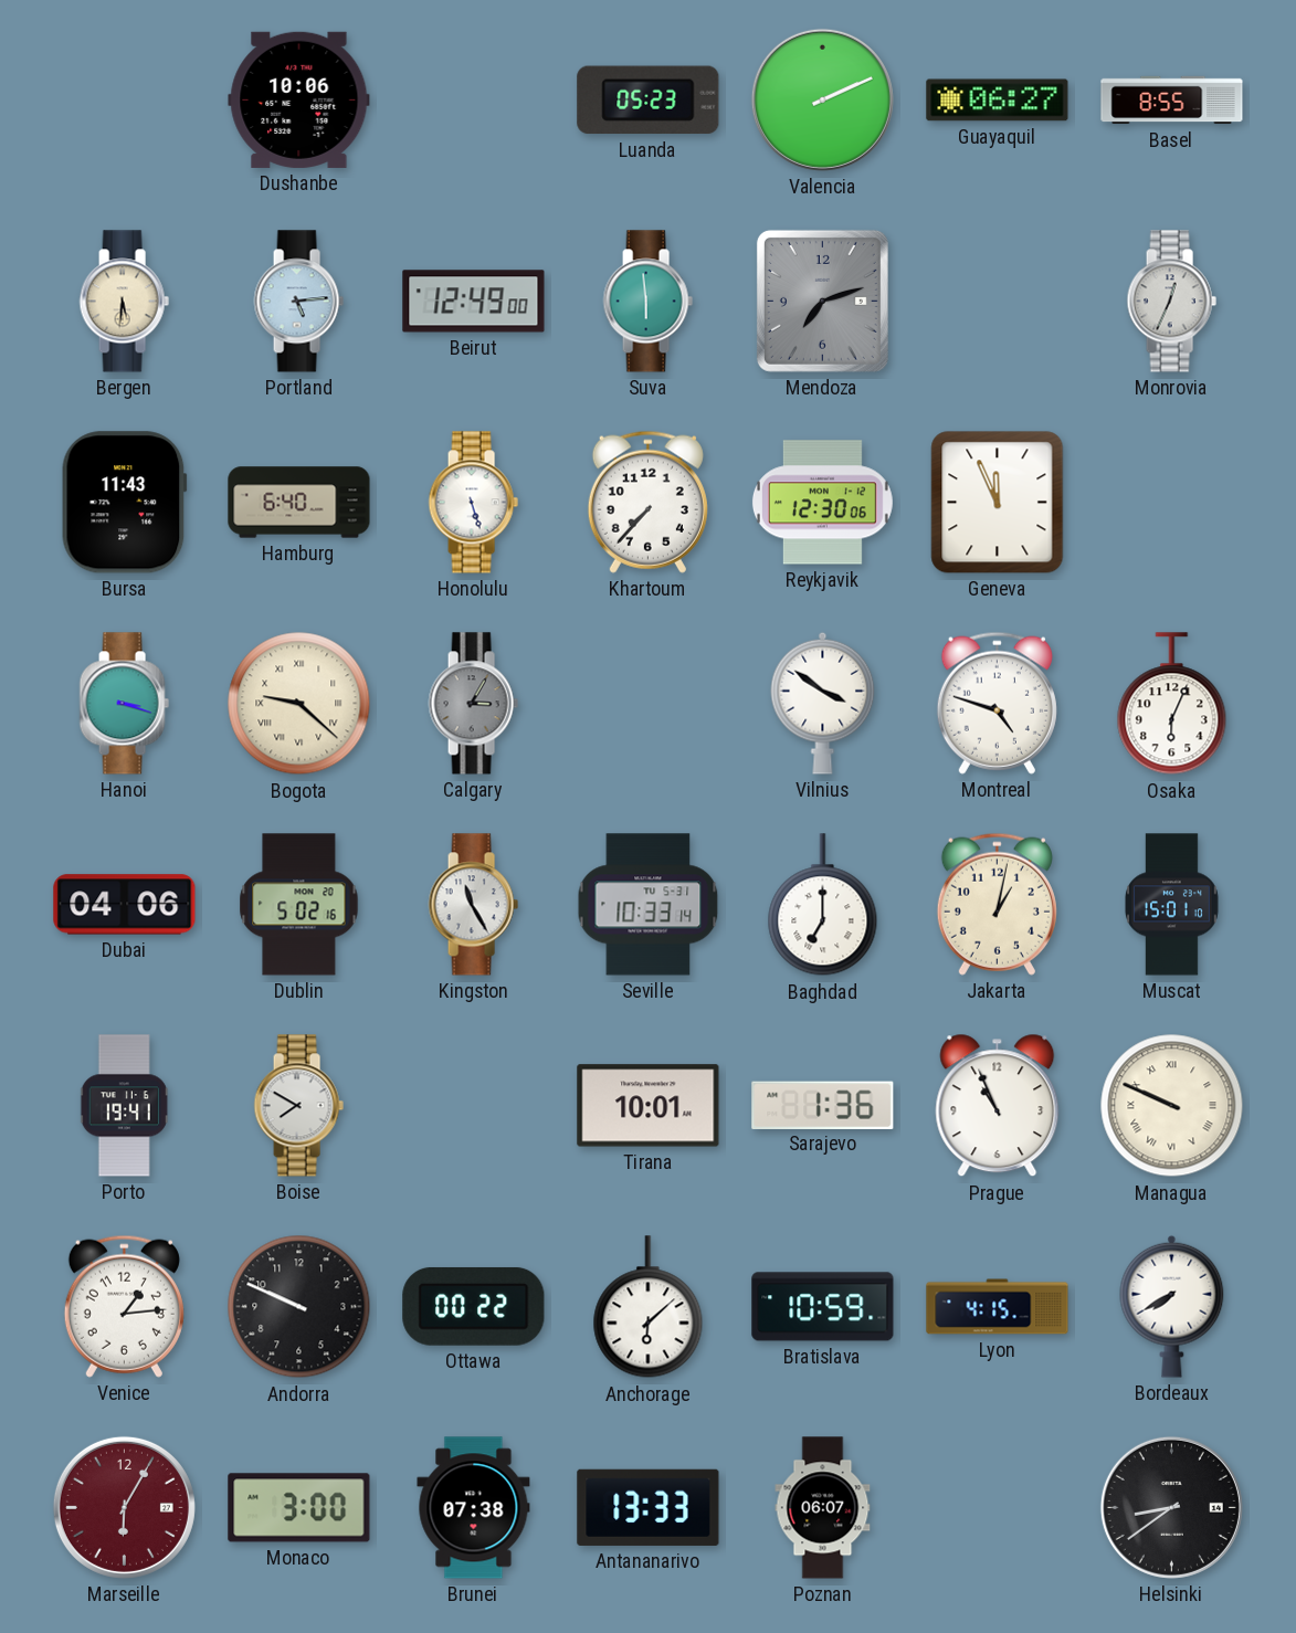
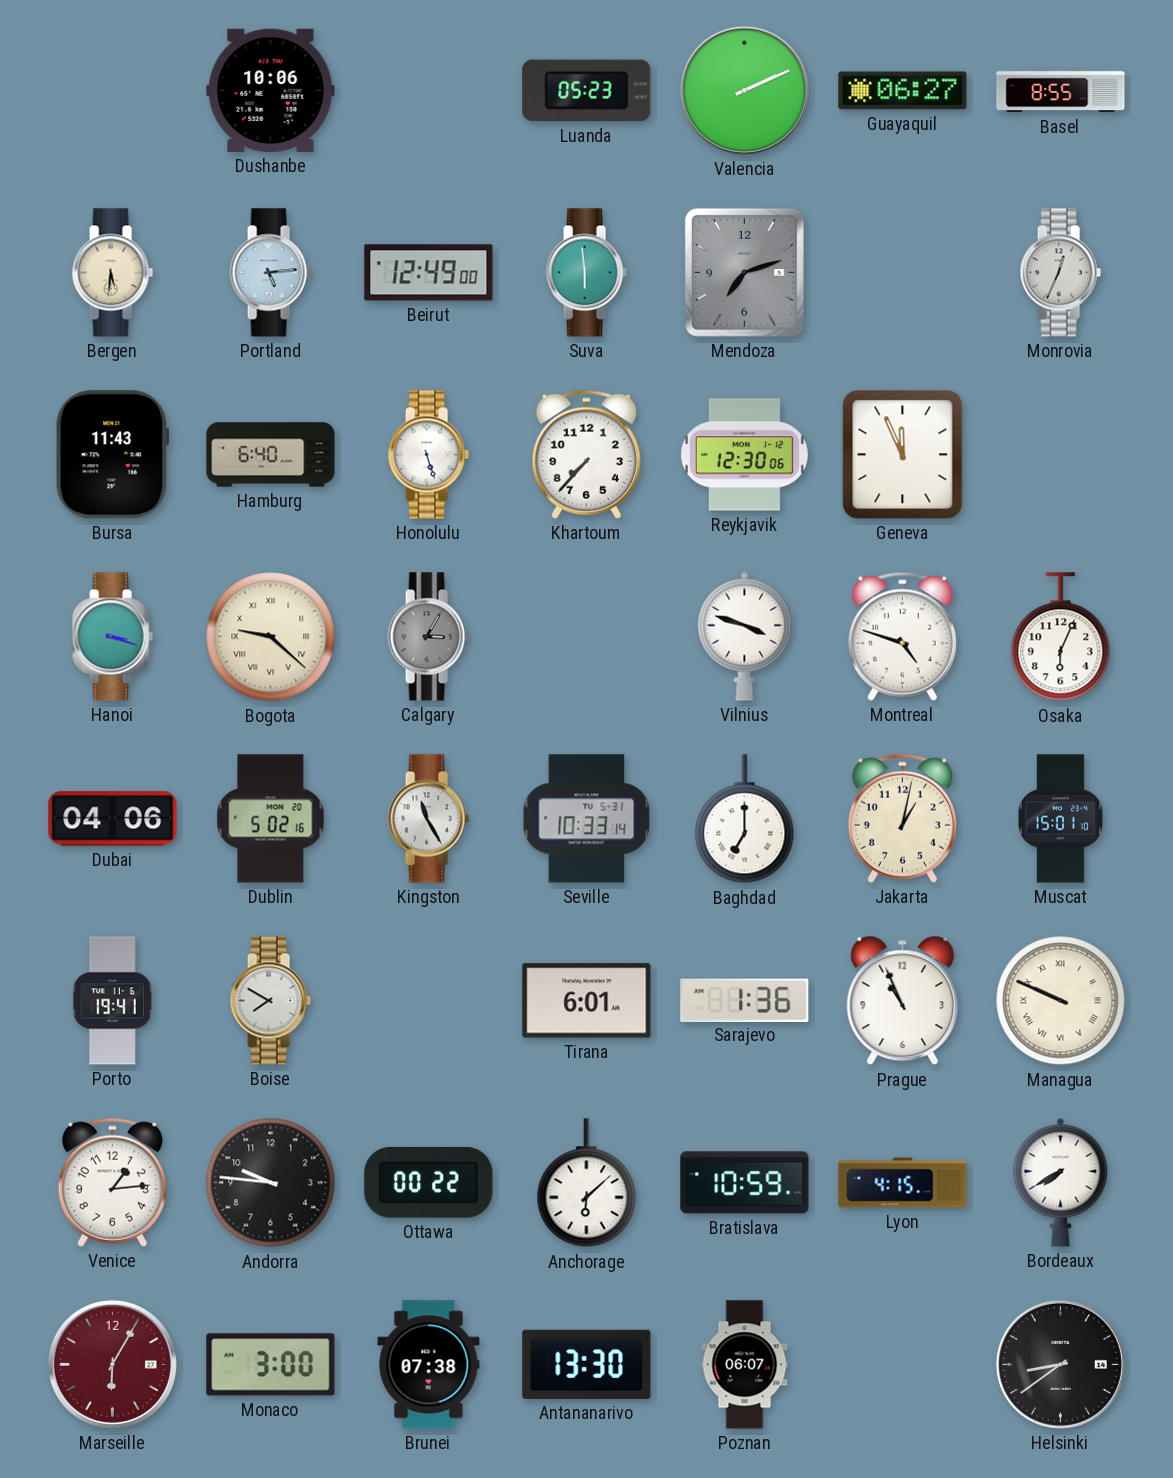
Vilnius: 3:51 -> 3:48 (745, 636)
Tirana: 10:01 -> 6:01 (587, 1001)
Andorra: 9:49 -> 9:46 (271, 1183)
Antananarivo: 13:33 -> 13:30 (587, 1364)
